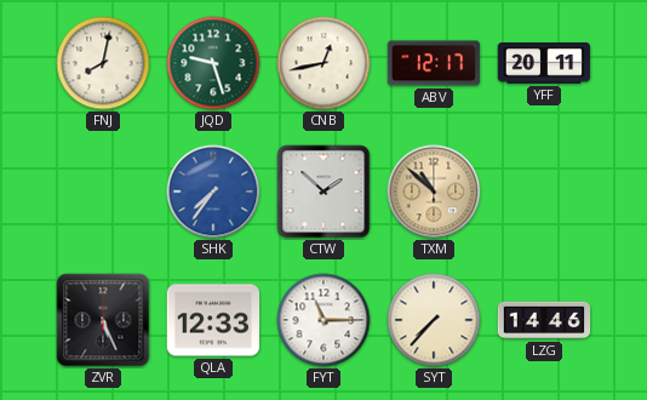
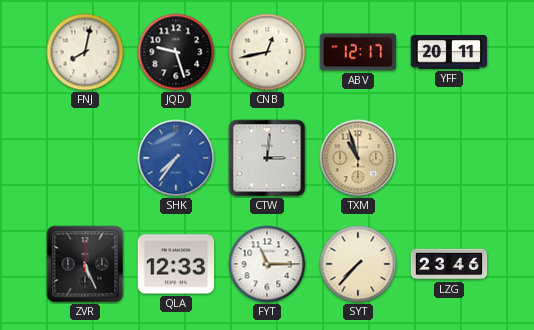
JQD dial: green -> black (176, 52)
CTW: 1:52 -> 3:01 (267, 158)
TXM: 10:52 -> 10:57 (358, 158)
LZG: 14:46 -> 23:46 (449, 264)
